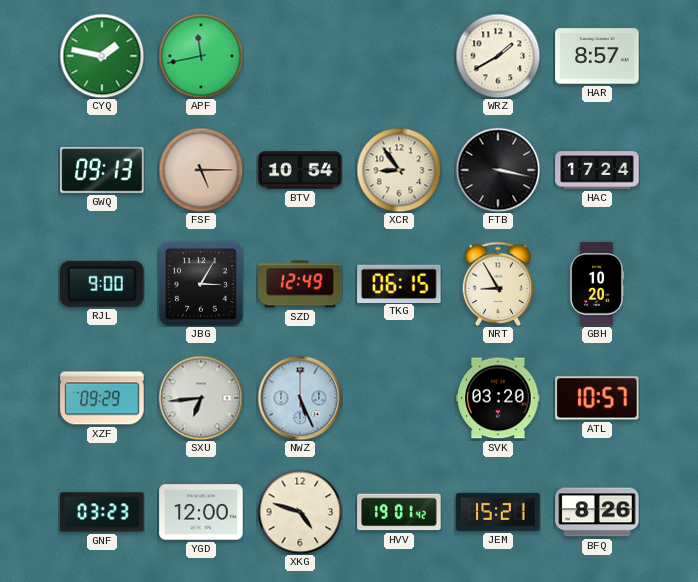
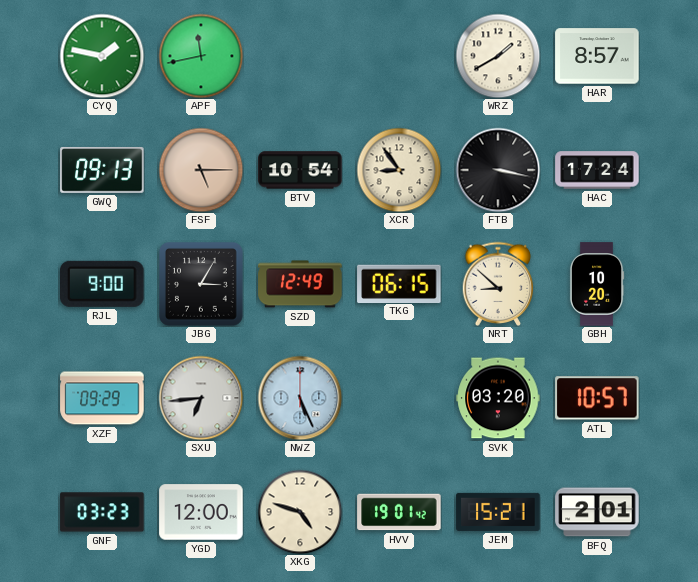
NRT: 8:55 -> 8:52 (498, 284)
BFQ: 8:26 -> 2:01 (597, 512)
